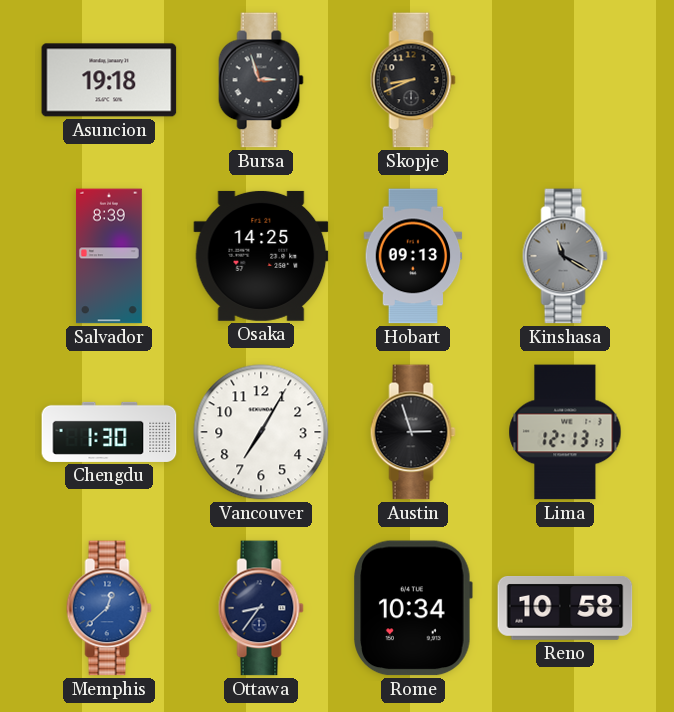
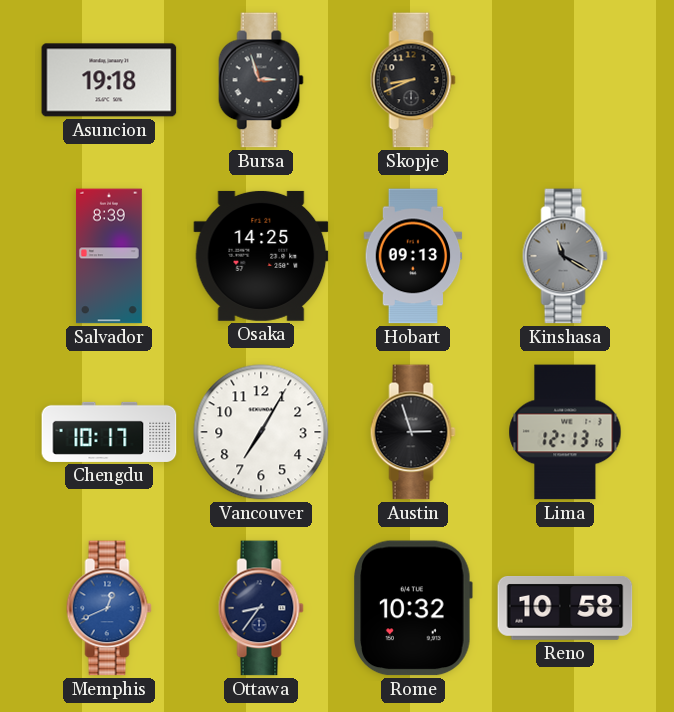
Chengdu: 1:30 -> 10:17 (109, 432)
Lima: 12:13:13 -> 12:13:16 (565, 432)
Memphis: 12:38 -> 12:41 (109, 608)
Rome: 10:34 -> 10:32 (413, 608)
